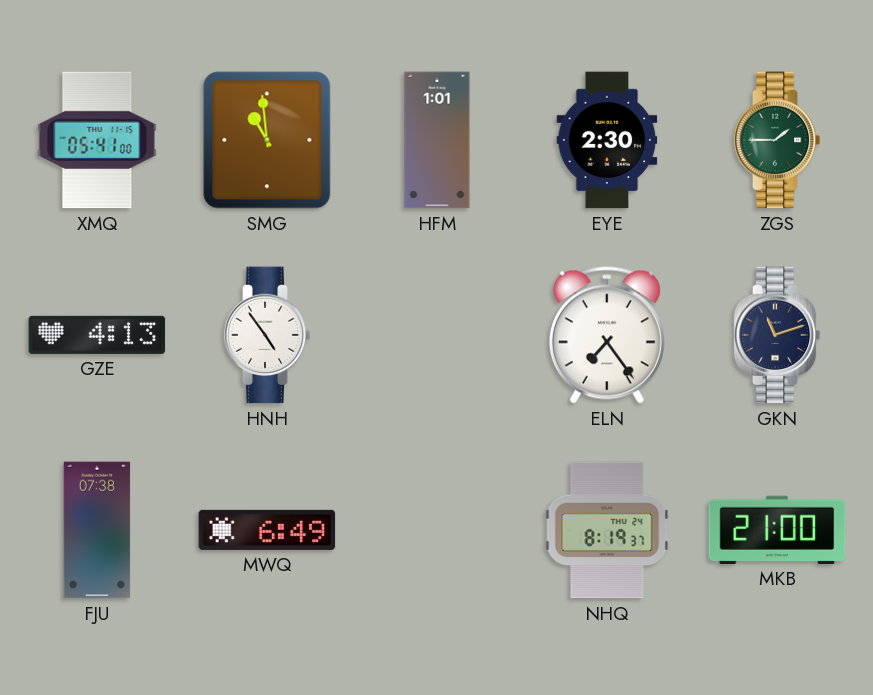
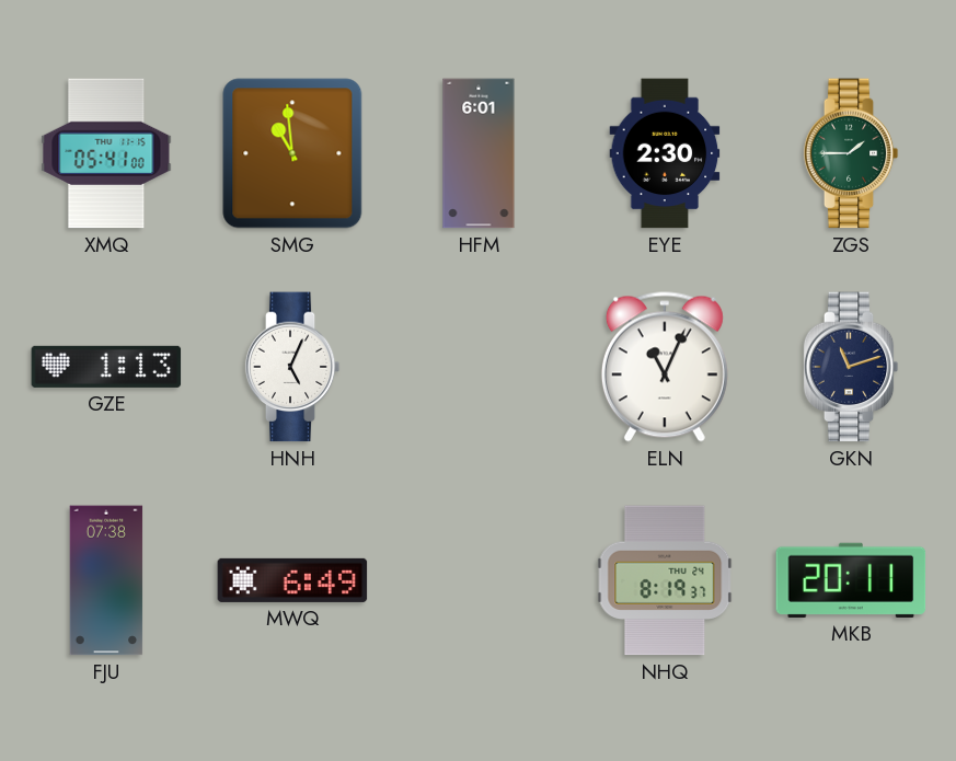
HFM: 1:01 -> 6:01 (479, 153)
GZE: 4:13 -> 1:13 (106, 367)
HNH: 4:54 -> 5:04 (292, 367)
ELN: 7:24 -> 11:04 (665, 367)
MKB: 21:00 -> 20:11 (851, 580)
